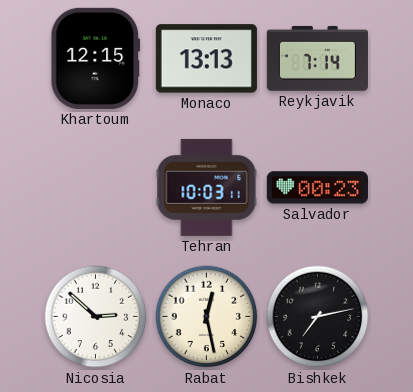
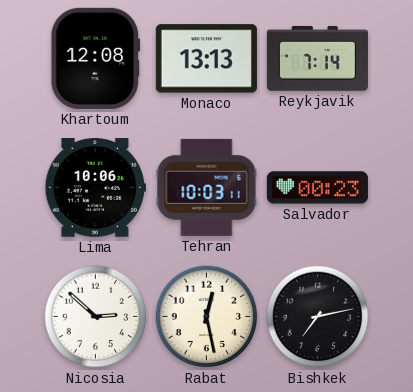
Khartoum: 12:15 -> 12:08 (96, 58)
Lima: none -> 10:06 (95, 188)
